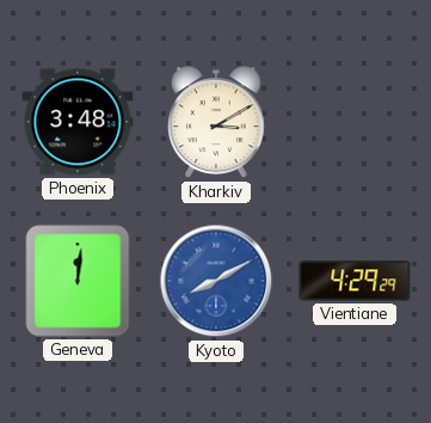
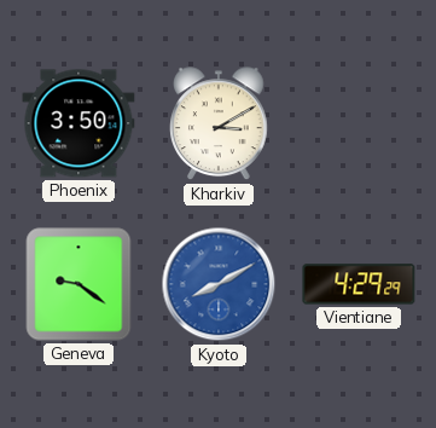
Phoenix: 3:48 -> 3:50 (79, 123)
Geneva: 12:01 -> 9:21 (79, 284)
